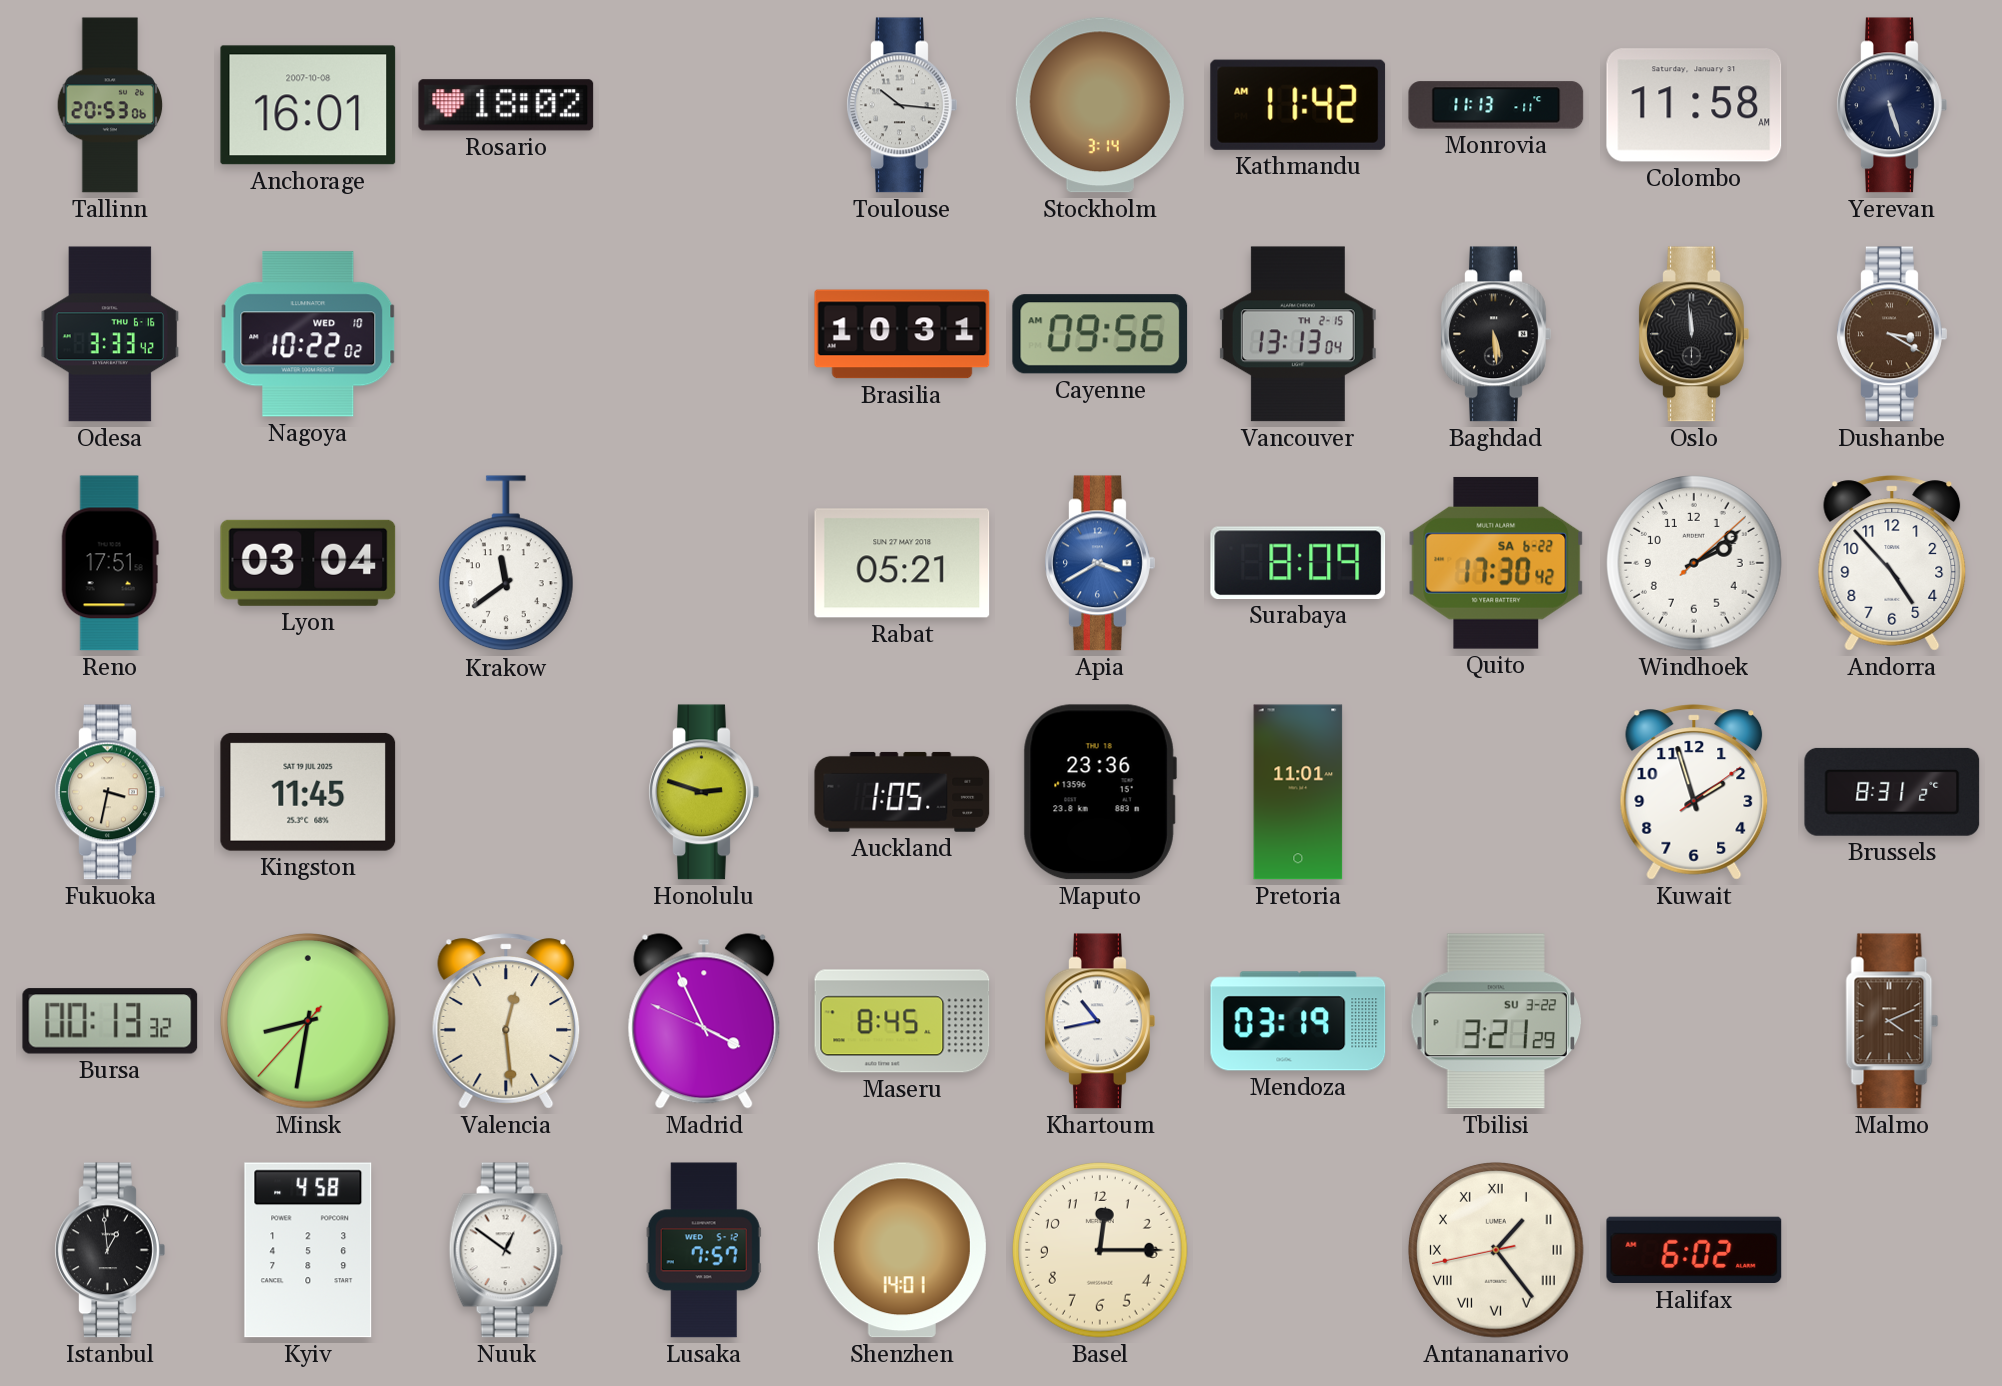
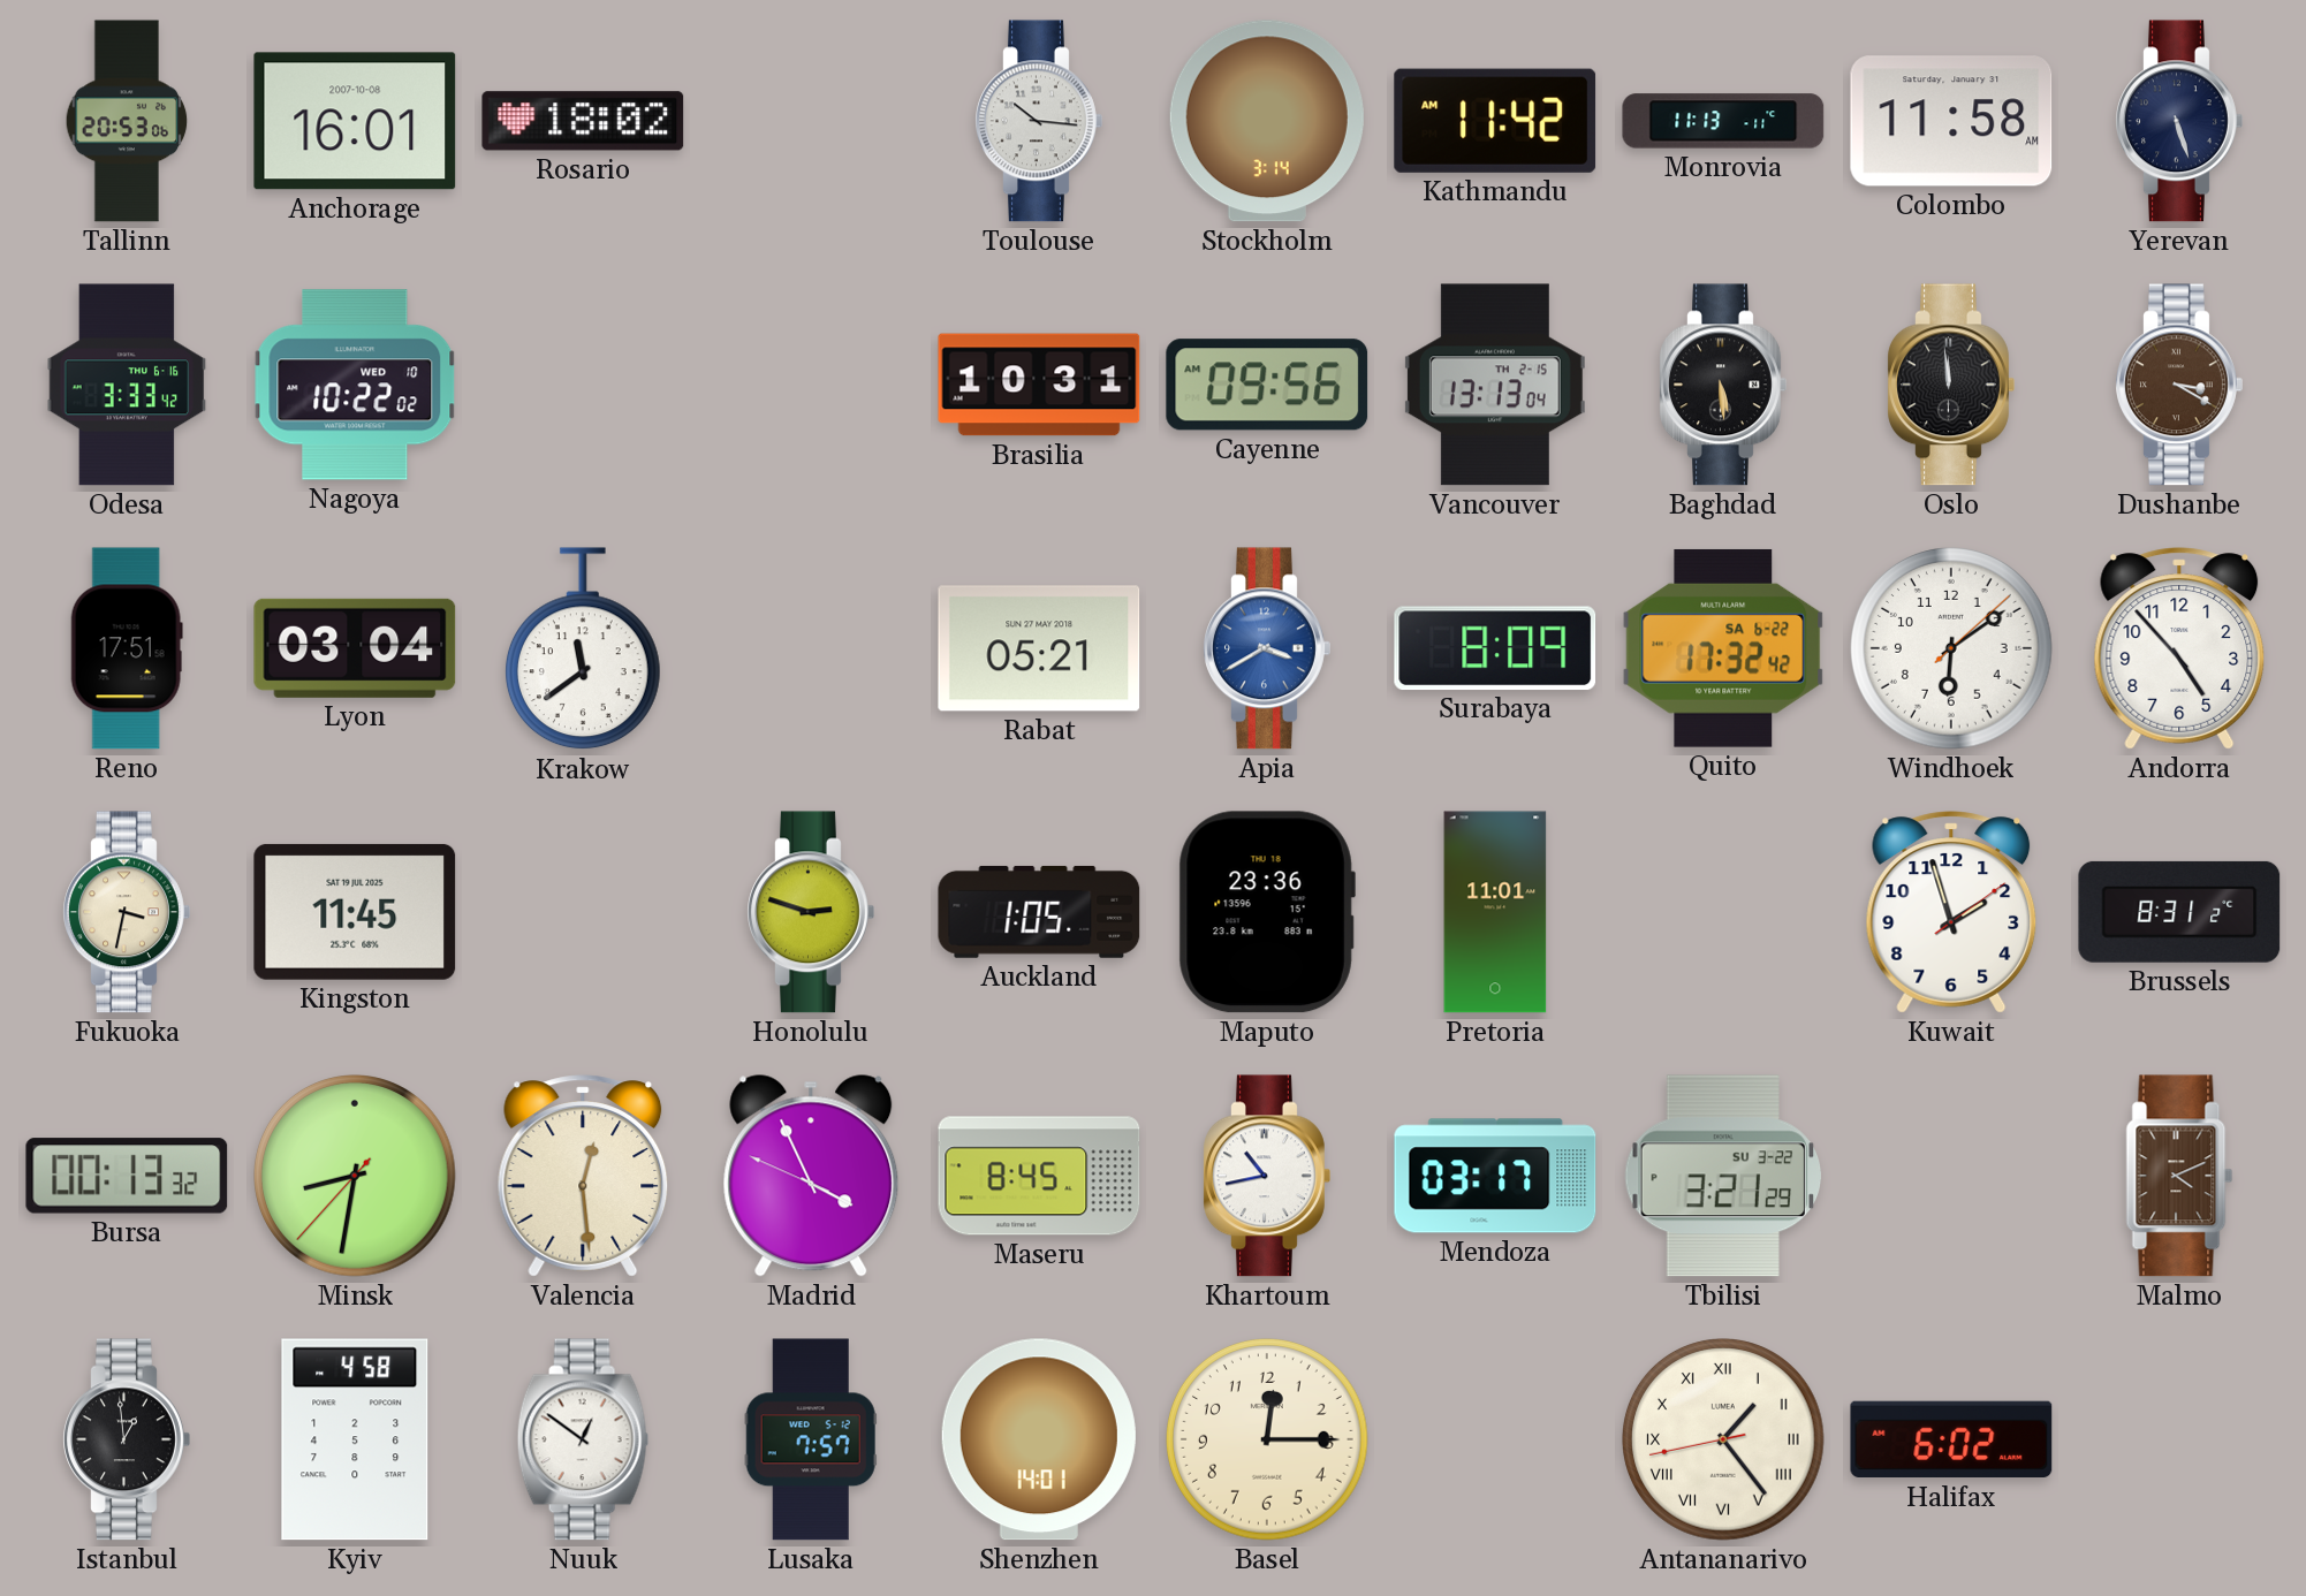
Quito: 17:30 -> 17:32 (1723, 648)
Windhoek: 2:09 -> 6:09 (1952, 649)
Mendoza: 03:19 -> 03:17 (1495, 1176)
